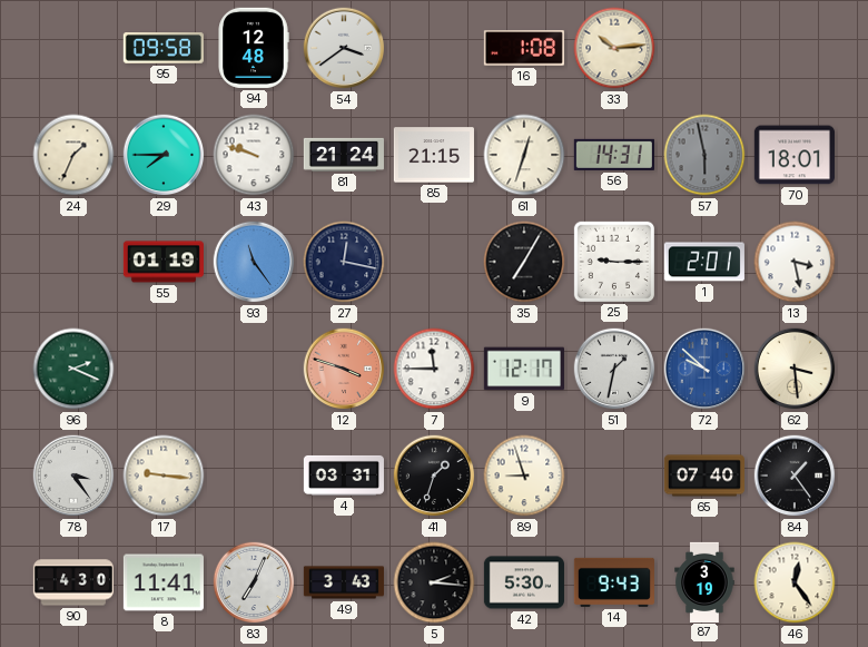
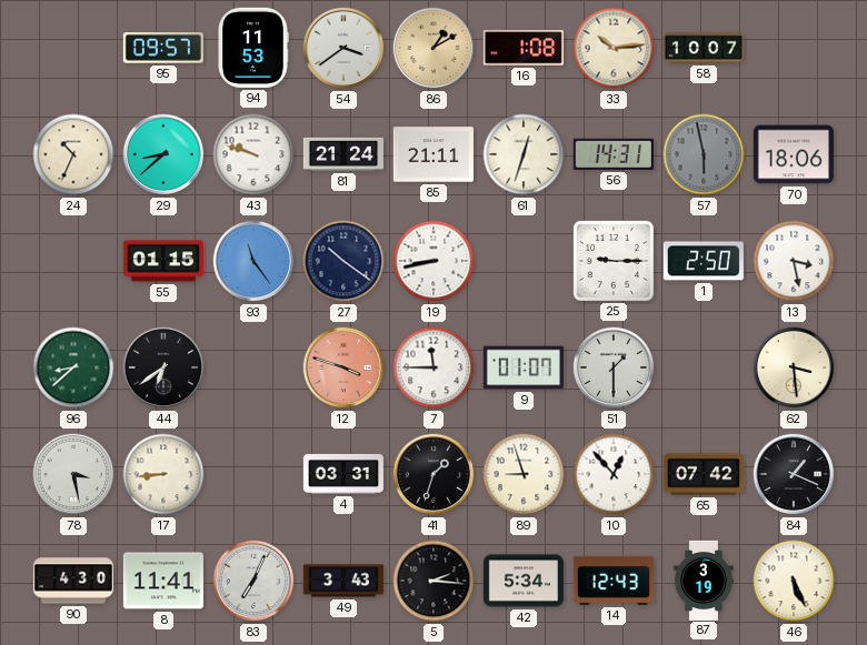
95: 09:58 -> 09:57 (163, 48)
94: 12:48 -> 11:53 (253, 48)
86: none -> 1:10 (433, 48)
58: none -> 10:07 (702, 48)
24: 1:34 -> 10:34 (73, 154)
29: 7:45 -> 8:38 (163, 154)
85: 21:15 -> 21:11 (433, 154)
70: 18:01 -> 18:06 (794, 154)
55: 01:19 -> 01:15 (163, 261)
27: 12:17 -> 10:21 (343, 261)
19: none -> 8:43 (433, 261)
35: 7:05 -> none (524, 262)
1: 2:01 -> 2:50 (704, 261)
96: 2:19 -> 8:38 (73, 367)
44: none -> 6:39 (163, 367)
9: 12:17 -> 01:07 (524, 367)
51: 1:32 -> 1:30 (614, 367)
72: 9:52 -> none (704, 369)
78: 3:24 -> 3:28 (73, 474)
17: 9:16 -> 8:44 (163, 474)
10: none -> 12:53 (614, 474)
65: 07:40 -> 07:42 (702, 474)
84: 1:24 -> 1:19 (794, 474)
42: 5:30 -> 5:34 (524, 581)
14: 9:43 -> 12:43 (614, 581)
46: 12:24 -> 5:26 (794, 581)
